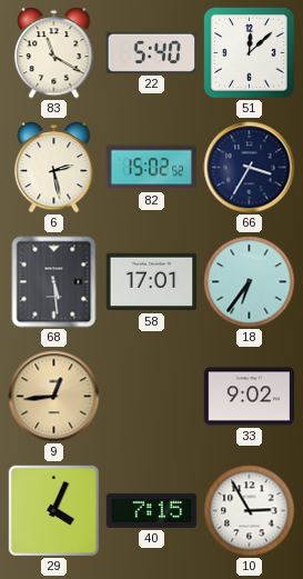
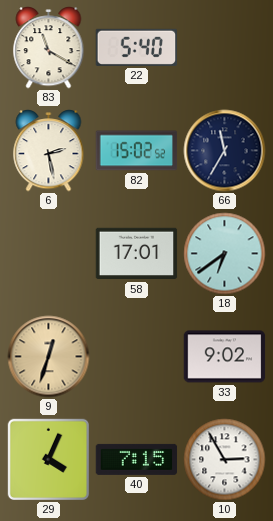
51: 12:08 -> none (250, 53)
66: 3:35 -> 11:35 (225, 151)
68: 5:29 -> none (54, 282)
18: 6:36 -> 6:39 (225, 254)
9: 12:44 -> 12:33 (49, 357)
